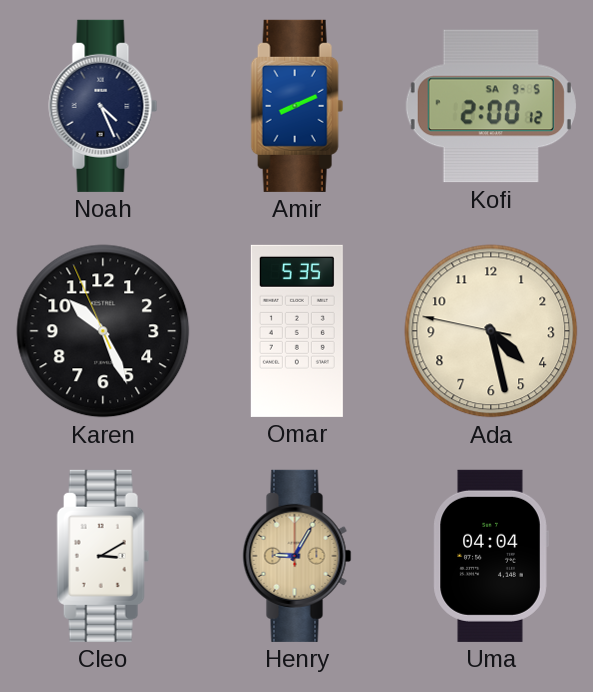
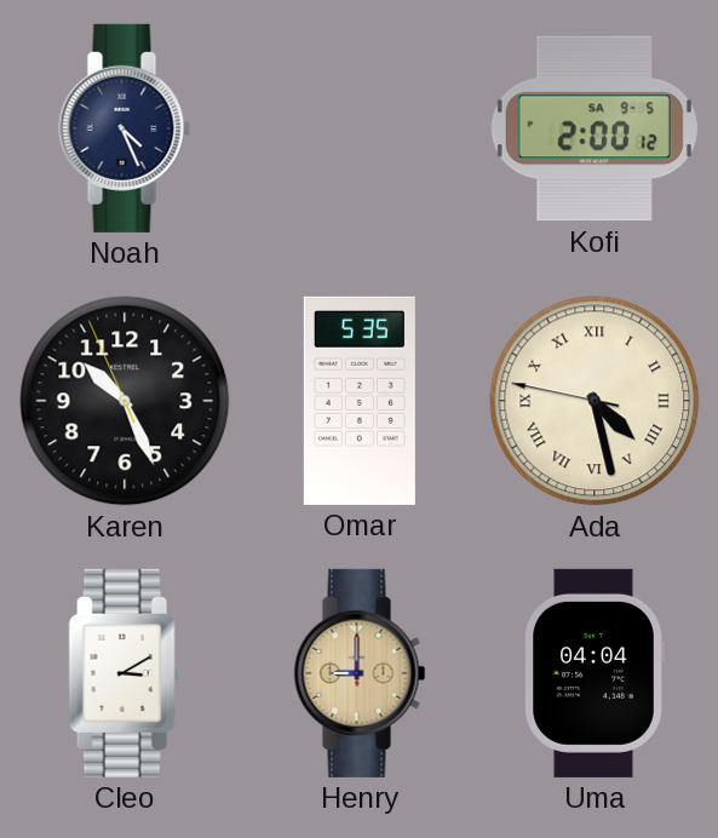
Amir: 8:11 -> none (297, 106)
Ada numerals: Arabic -> Roman (594, 401)
Henry: 9:05 -> 9:00 (360, 673)
